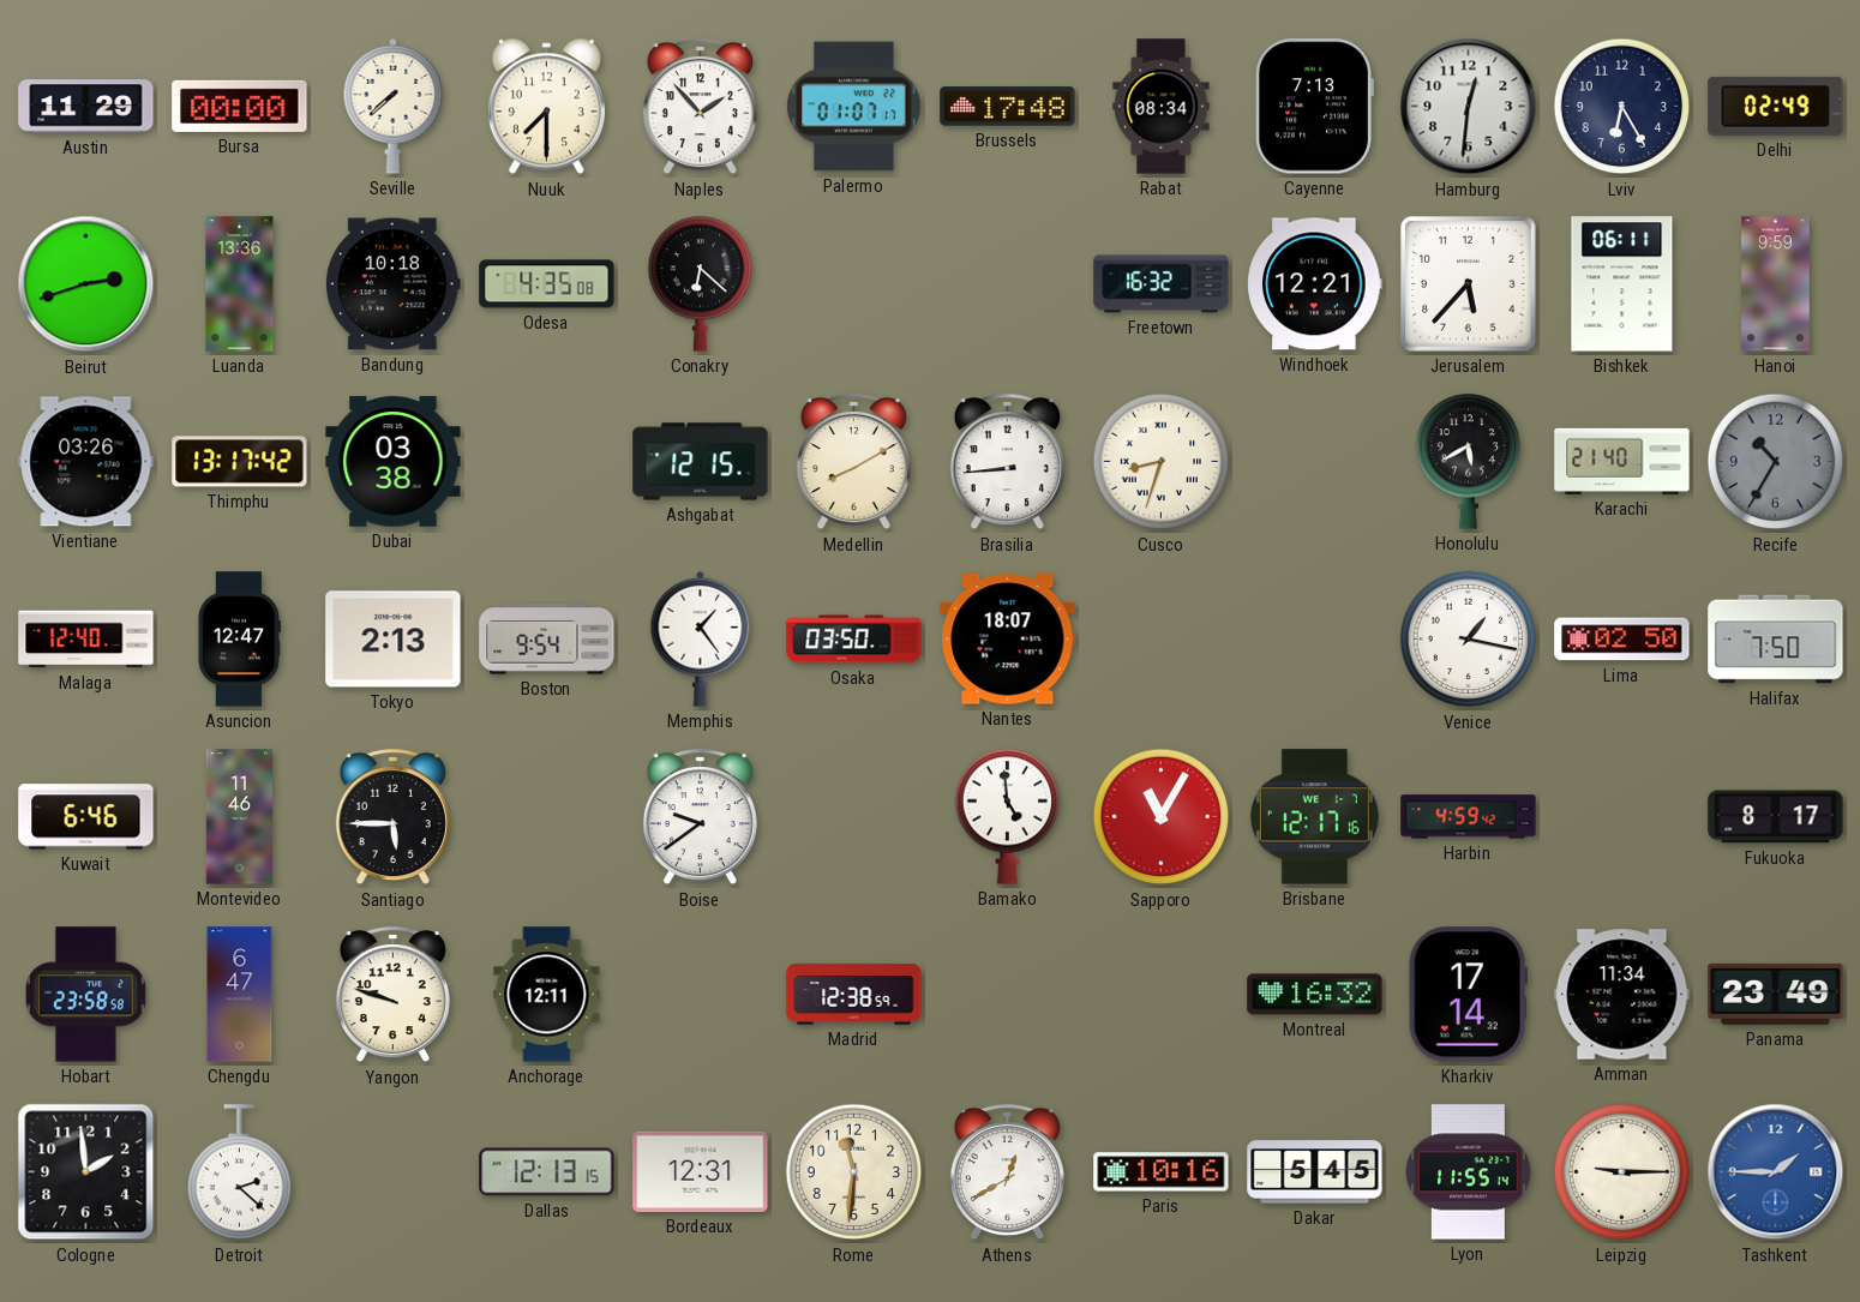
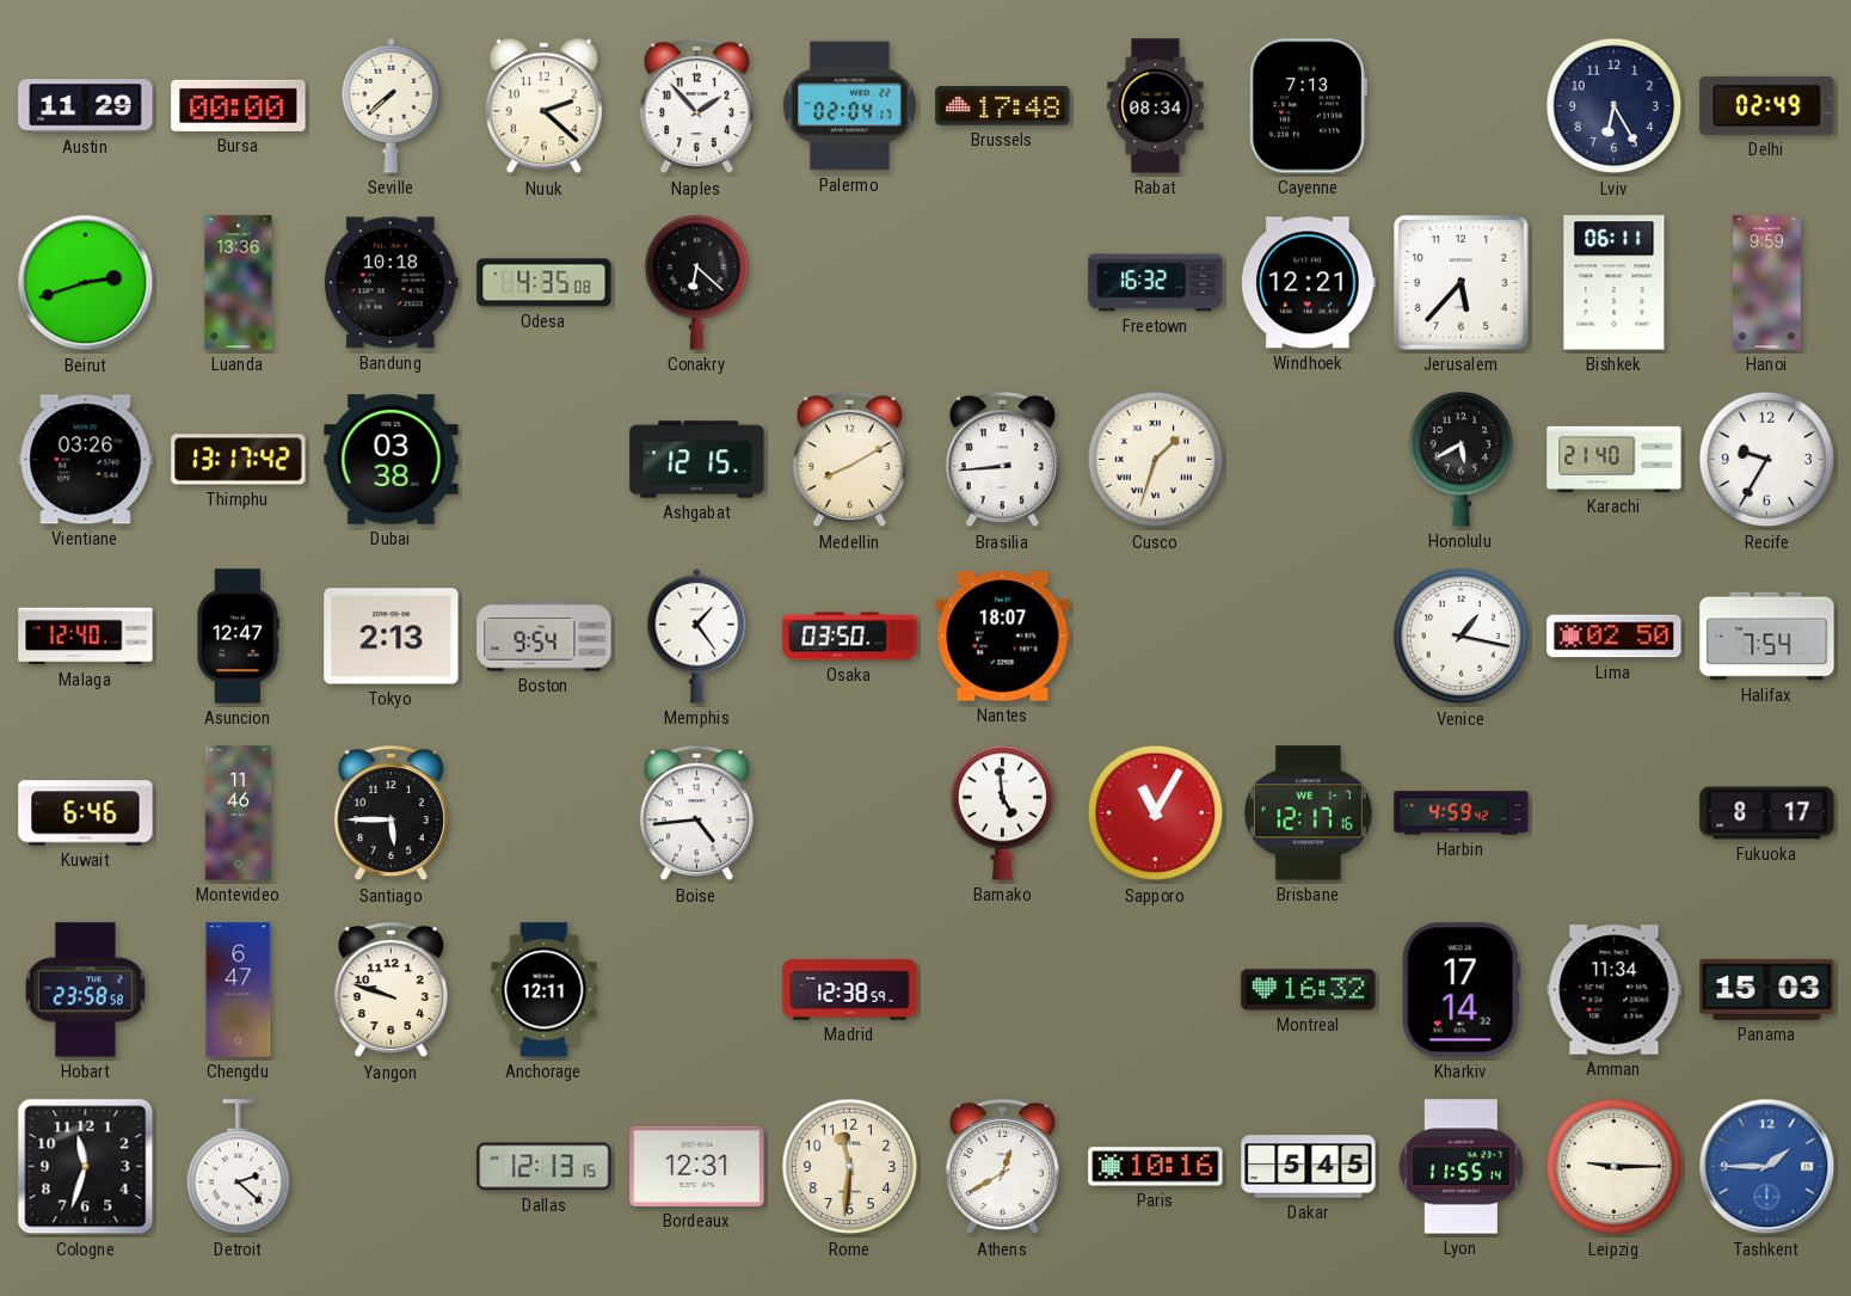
Nuuk: 7:30 -> 2:22 (543, 106)
Palermo: 01:07 -> 02:04 (849, 106)
Hamburg: 12:31 -> none (1469, 107)
Cusco: 8:33 -> 1:33 (1156, 460)
Recife: 10:35 -> 9:35 (1767, 460)
Recife dial: grey -> white (1767, 460)
Halifax: 7:50 -> 7:54 (1767, 637)
Boise: 9:39 -> 4:44 (696, 813)
Panama: 23:49 -> 15:03 (1767, 989)
Cologne: 1:59 -> 11:33 (86, 1167)
